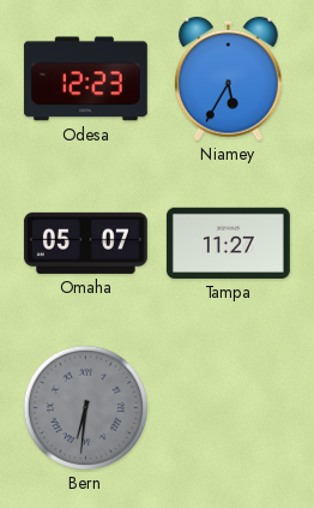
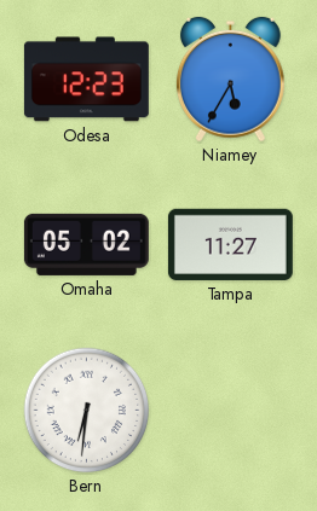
Omaha: 05:07 -> 05:02 (86, 244)
Bern dial: grey -> white (87, 411)
